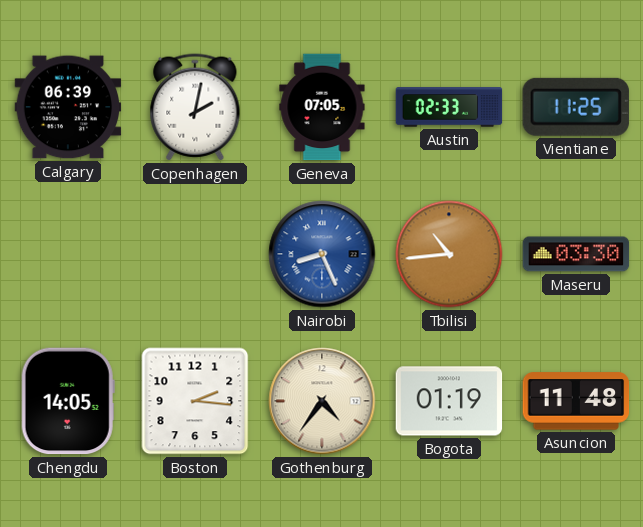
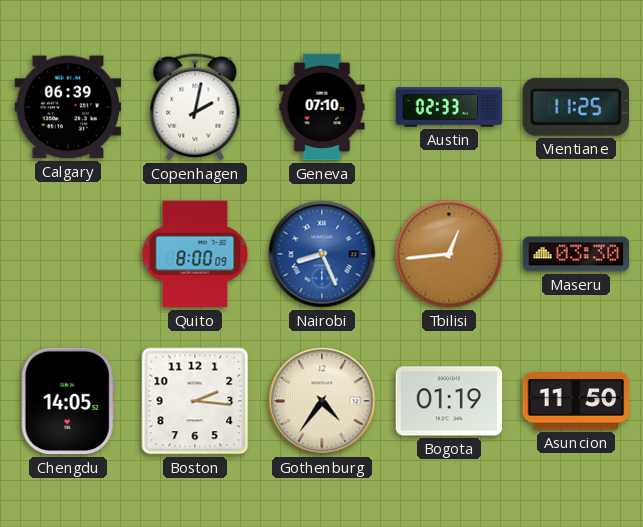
Geneva: 07:05 -> 07:10 (322, 107)
Quito: none -> 8:00 (195, 254)
Tbilisi: 10:44 -> 12:44 (449, 254)
Asuncion: 11:48 -> 11:50 (576, 401)
